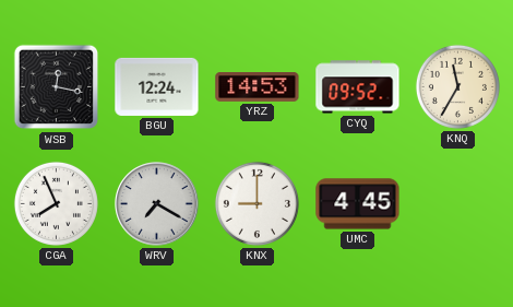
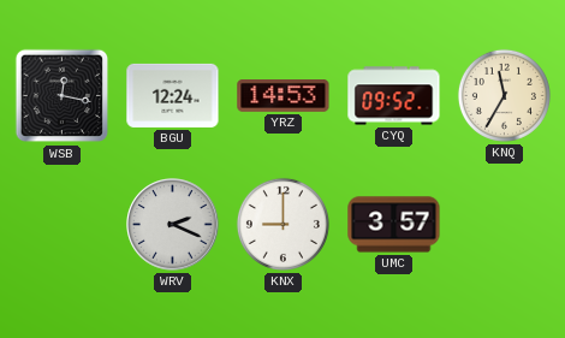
CGA: 7:56 -> none (56, 203)
WRV: 7:20 -> 2:19 (173, 225)
UMC: 4:45 -> 3:57 (394, 225)
